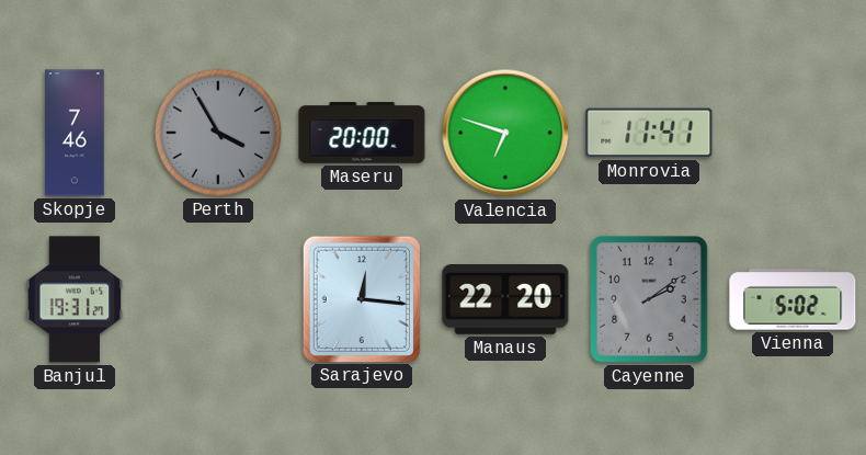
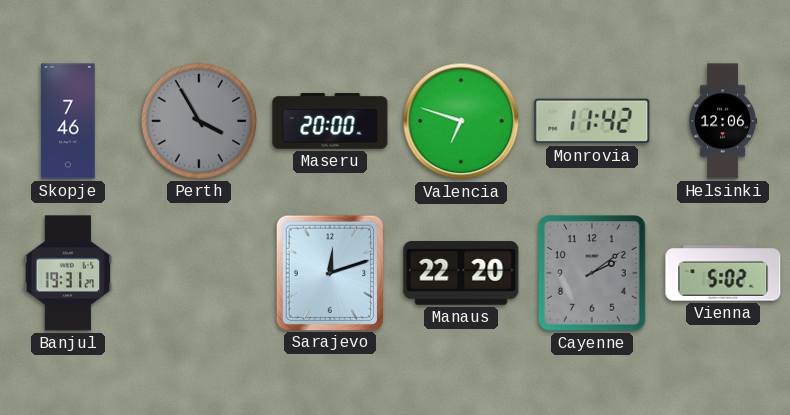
Monrovia: 11:41 -> 11:42 (592, 121)
Helsinki: none -> 12:06 (723, 121)
Sarajevo: 12:16 -> 12:12 (329, 272)
